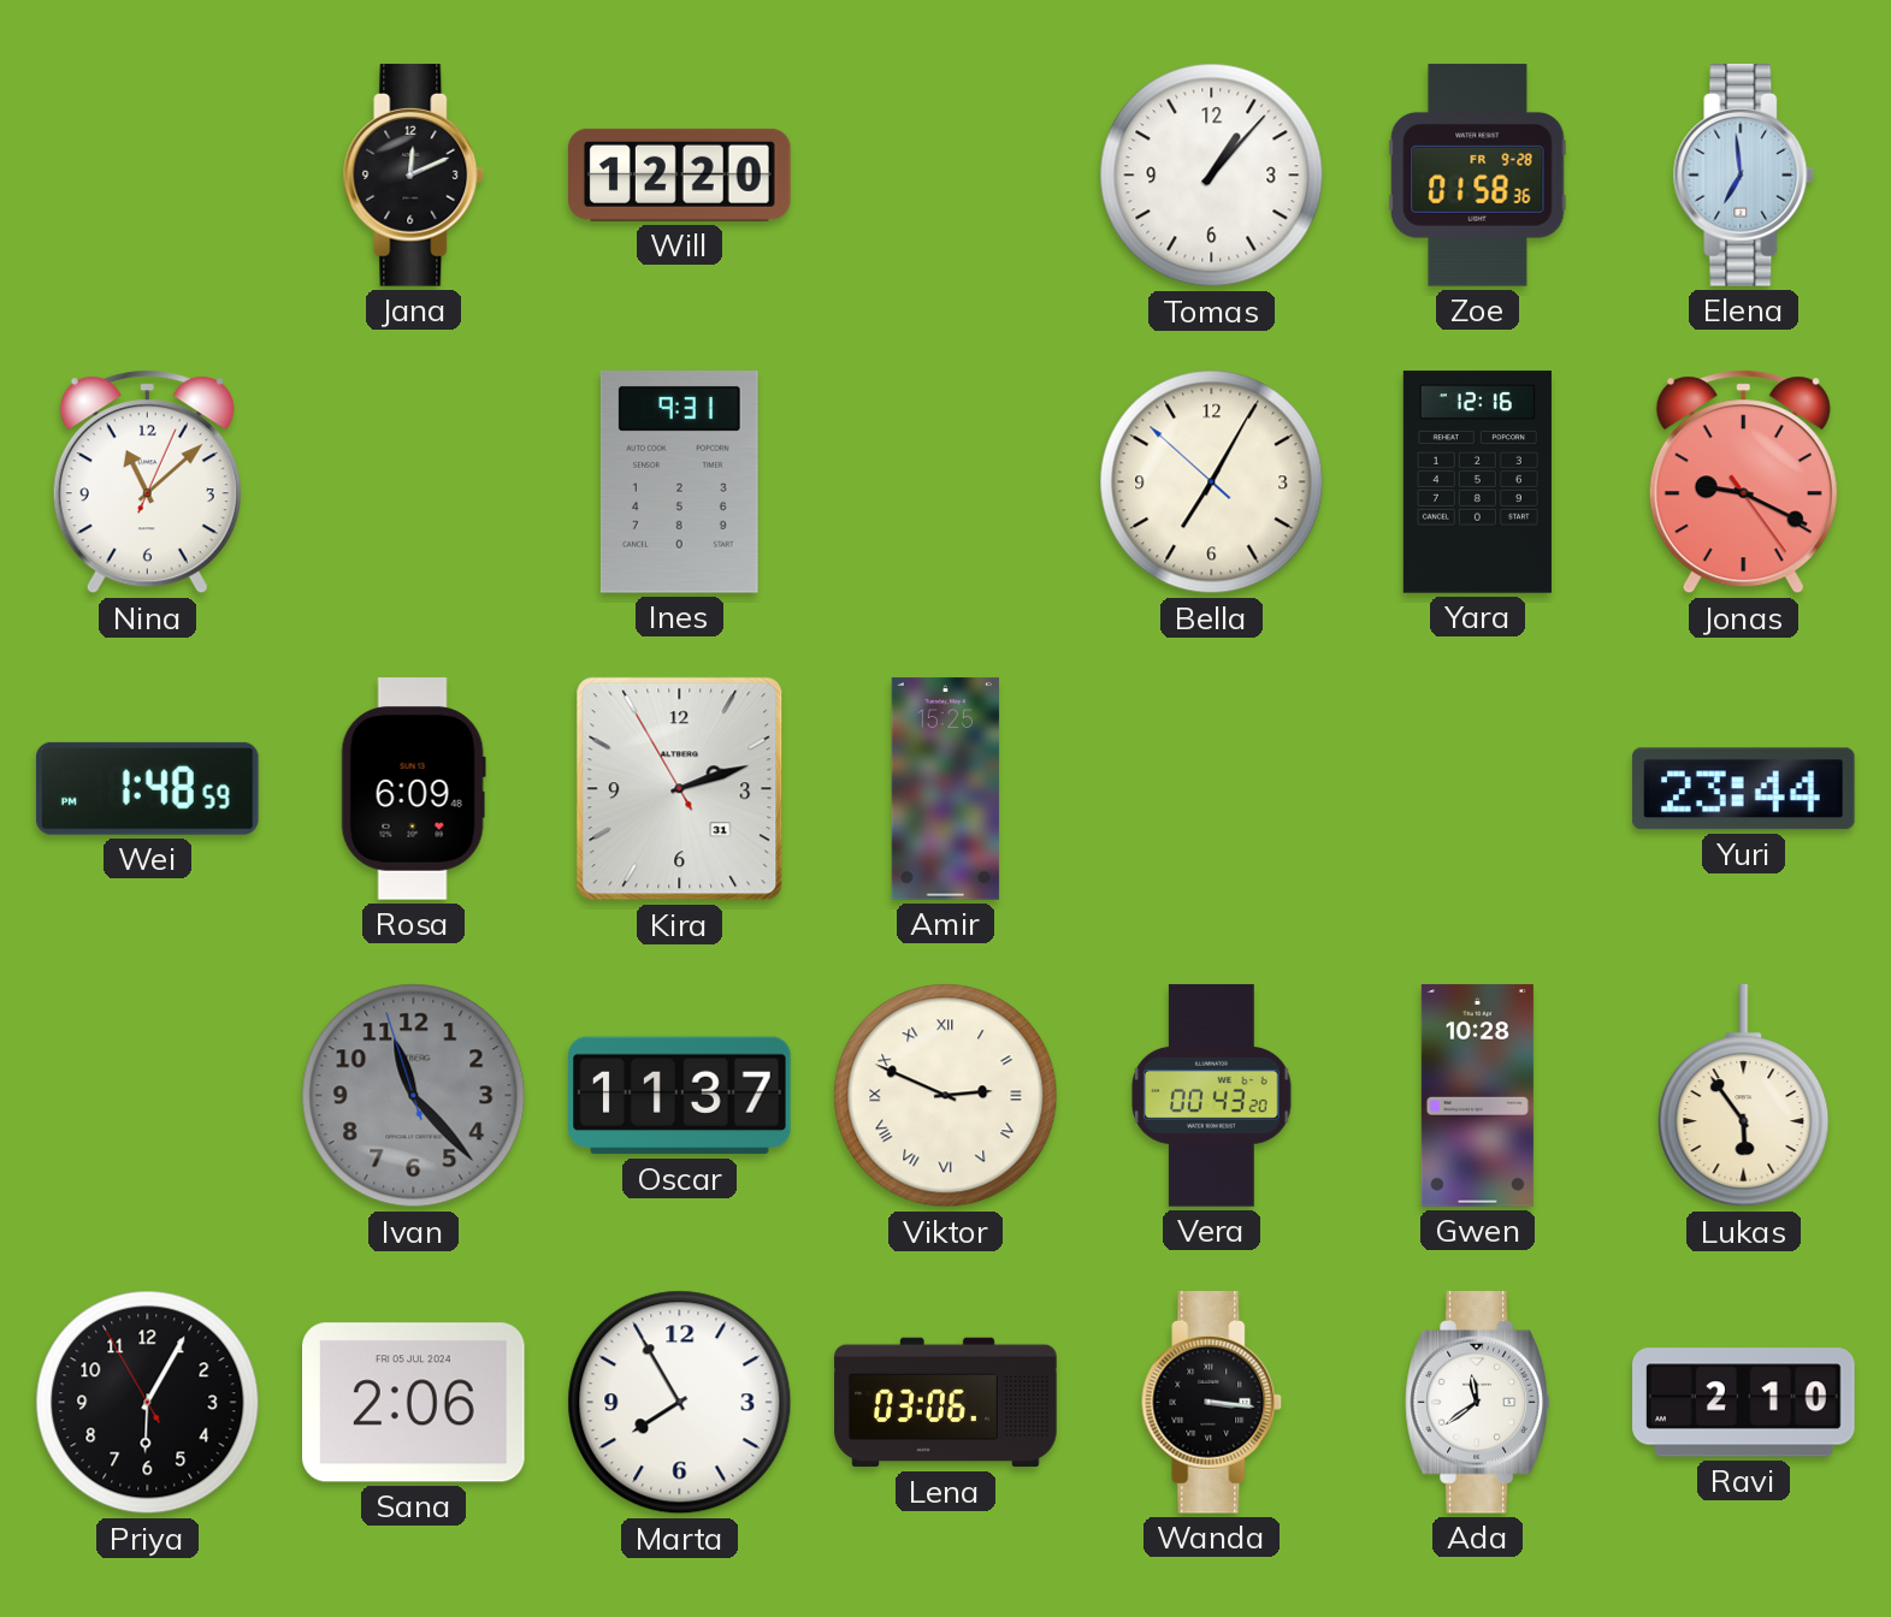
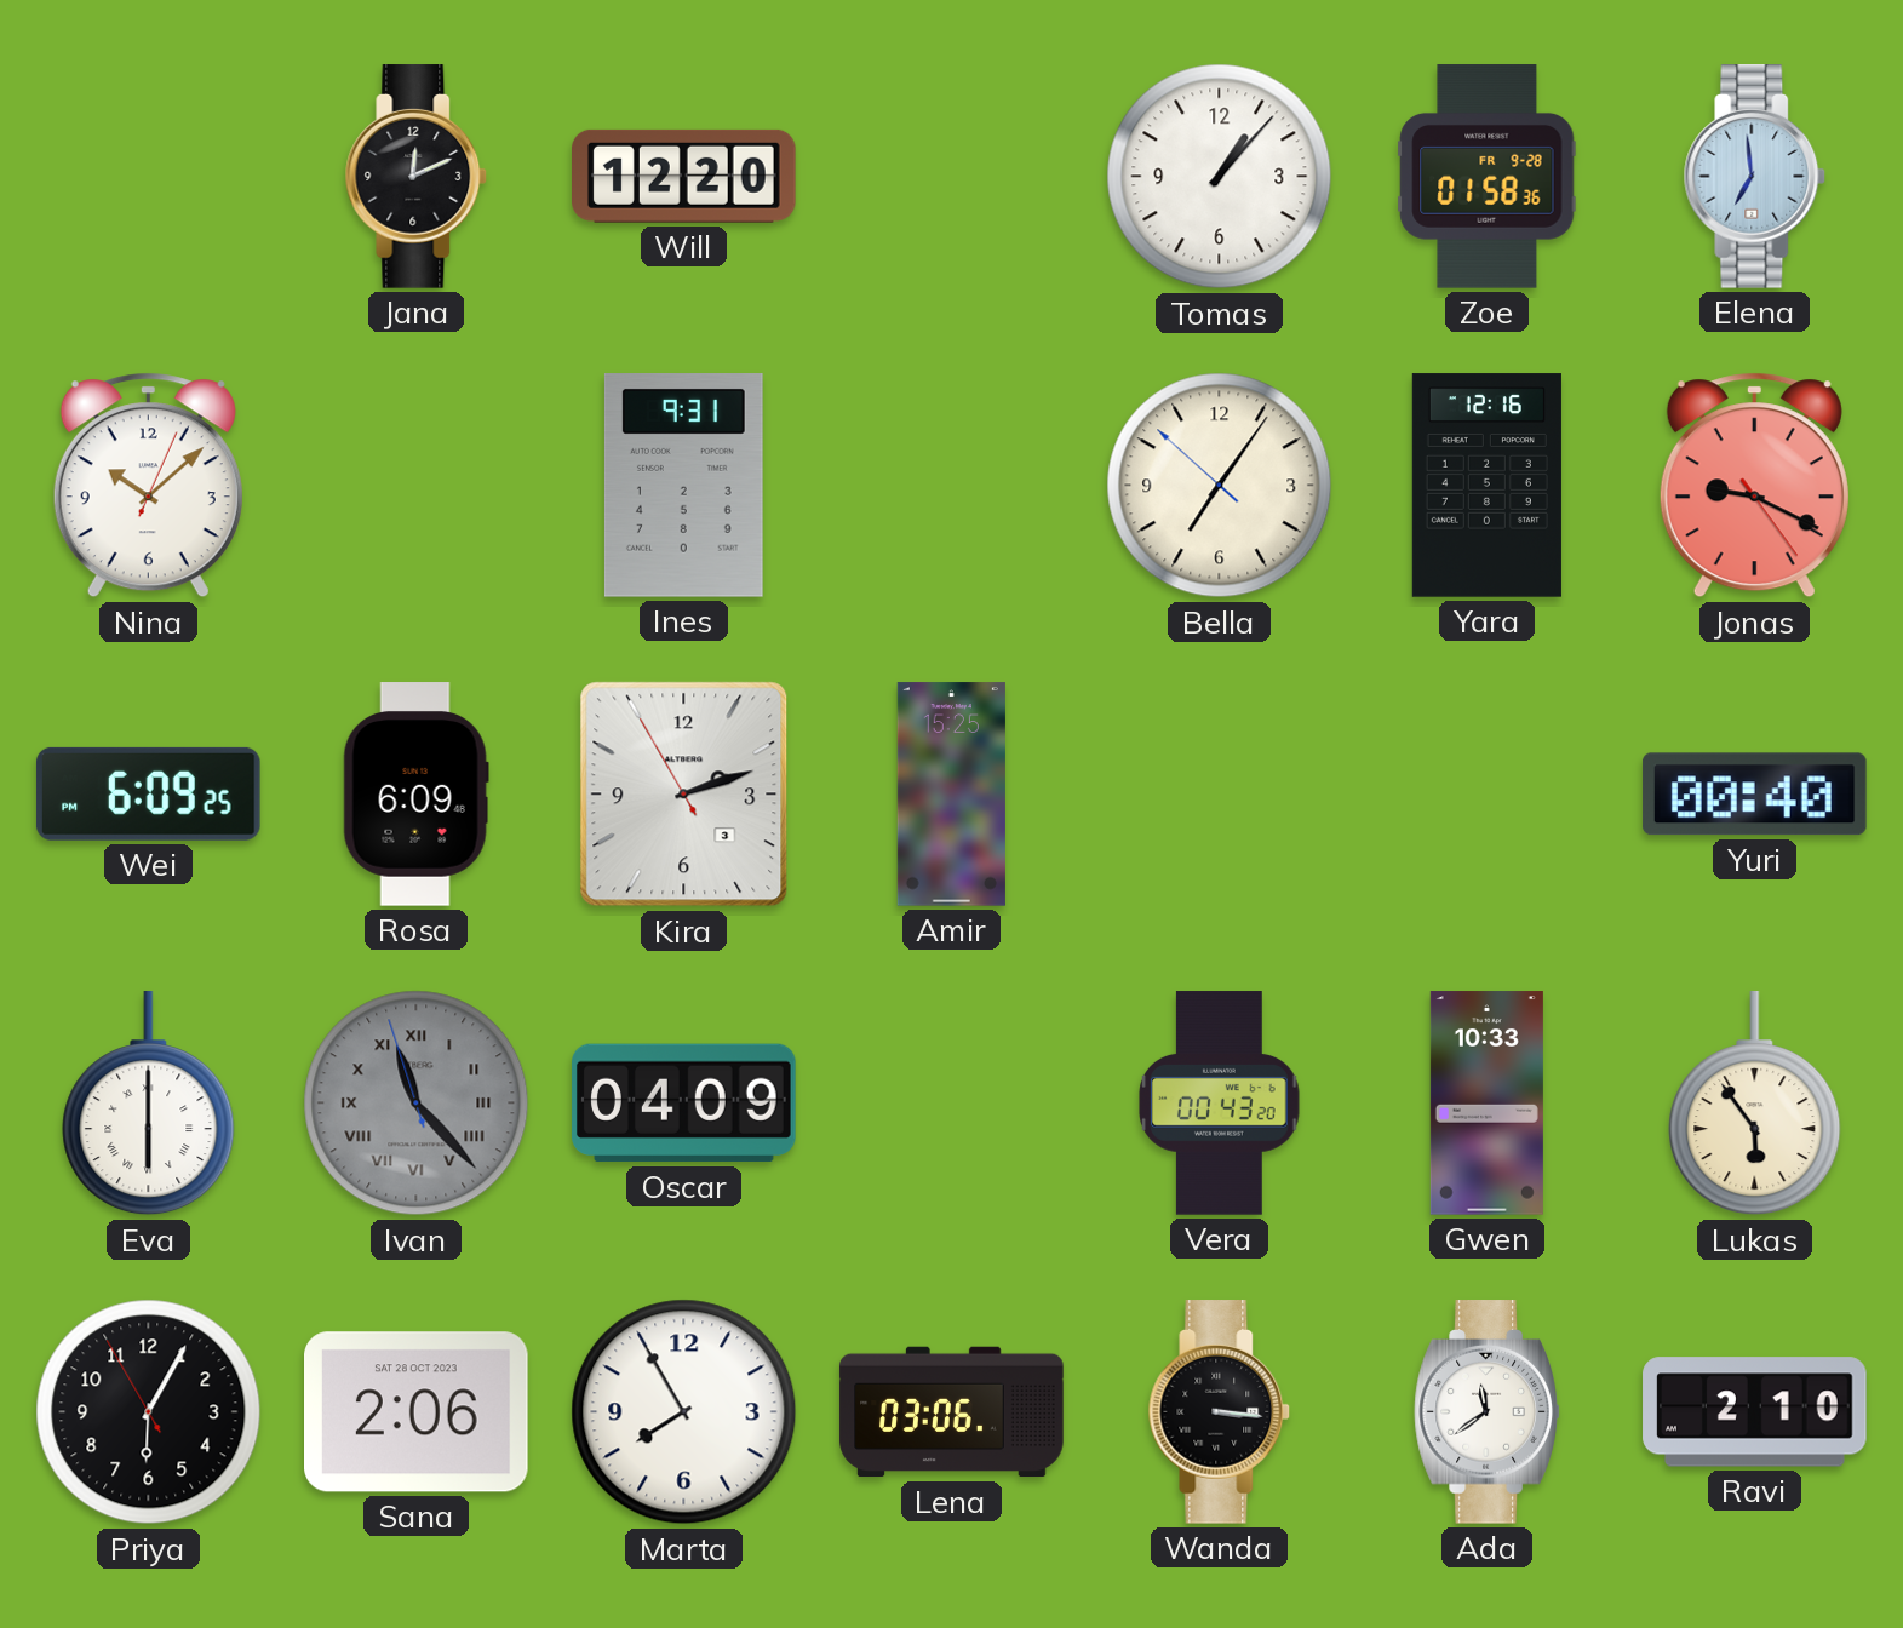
Nina: 11:08 -> 10:08 (148, 486)
Bella: 7:04 -> 7:05 (1220, 486)
Wei: 1:48 -> 6:09 (148, 793)
Kira date: 31 -> 3 (684, 795)
Yuri: 23:44 -> 00:40 (1754, 795)
Eva: none -> 6:00 (149, 1105)
Ivan numerals: Arabic -> Roman (417, 1104)
Oscar: 11:37 -> 04:09 (684, 1104)
Viktor: 2:49 -> none (946, 1096)
Gwen: 10:28 -> 10:33 (1486, 1104)
Sana date: FRI 05 JUL 2024 -> SAT 28 OCT 2023 (417, 1412)
